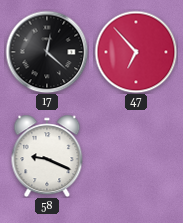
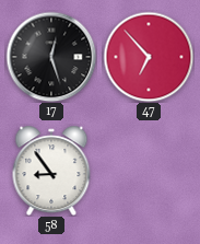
17: 12:22 -> 12:27 (51, 57)
58: 9:19 -> 8:54 (51, 171)
